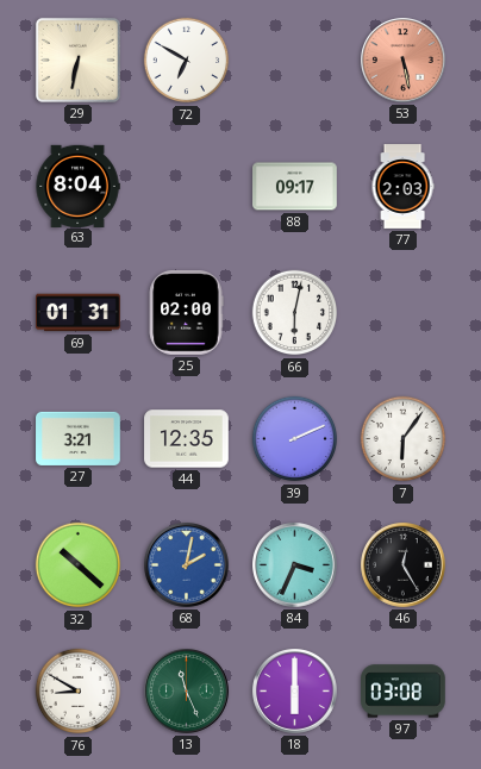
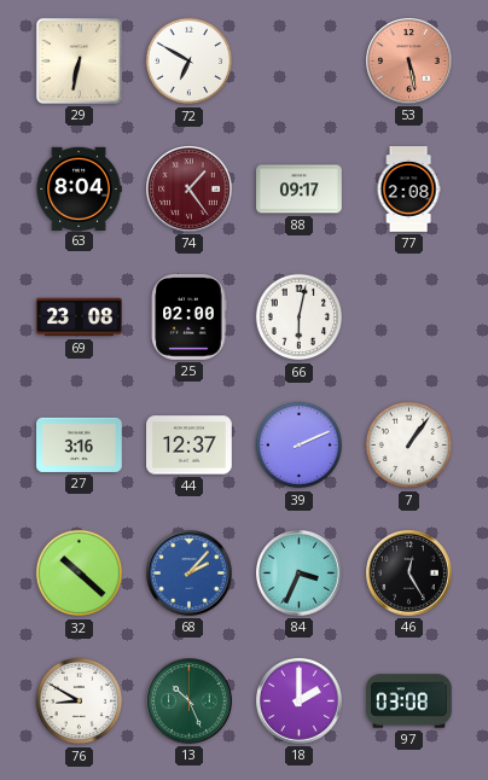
74: none -> 1:24 (190, 190)
77: 2:03 -> 2:08 (408, 190)
69: 01:31 -> 23:08 (80, 318)
27: 3:21 -> 3:16 (80, 444)
44: 12:35 -> 12:37 (190, 446)
7: 6:06 -> 1:06 (409, 446)
68: 2:02 -> 2:07 (190, 574)
13: 11:26 -> 10:26 (190, 702)
18: 6:00 -> 2:00 (300, 702)
